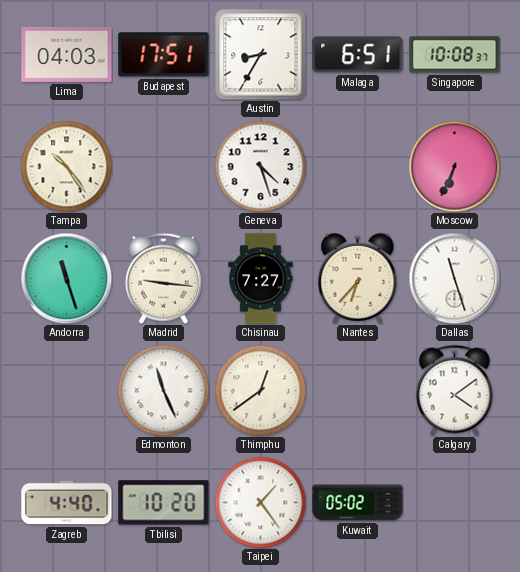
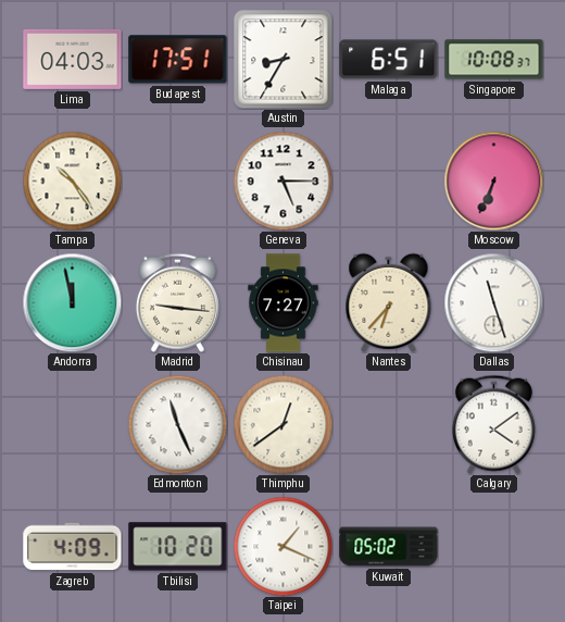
Geneva: 4:27 -> 5:15 (282, 181)
Andorra: 11:27 -> 11:58 (72, 302)
Zagreb: 4:40 -> 4:09 (73, 547)
Taipei: 1:24 -> 1:19 (282, 546)
